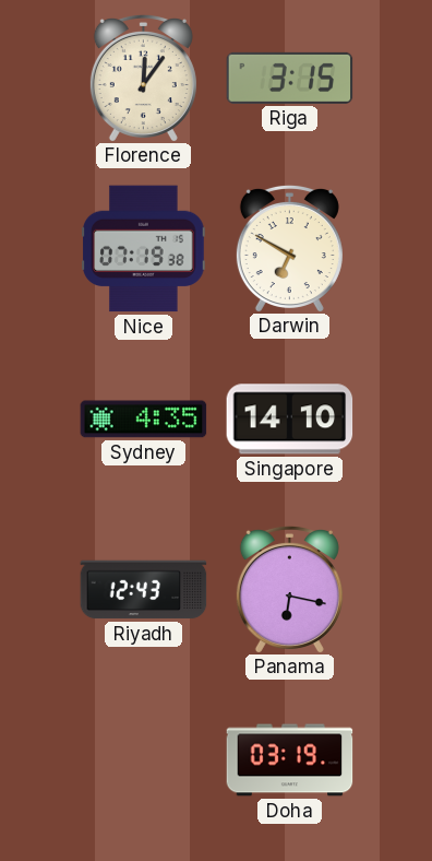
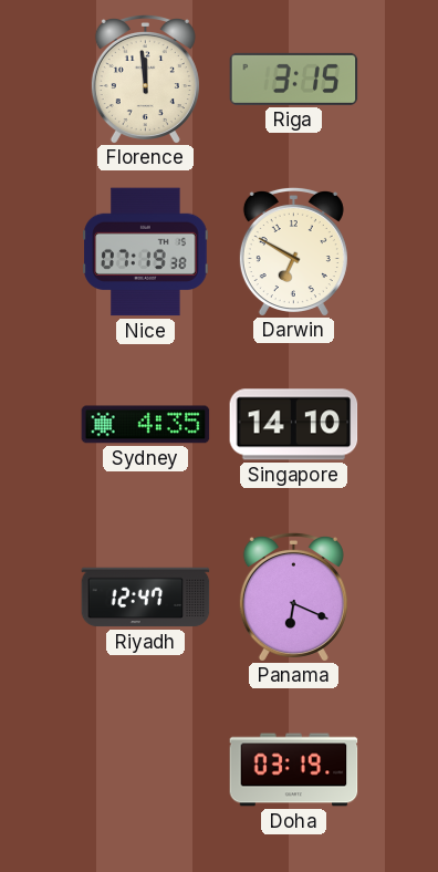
Florence: 12:06 -> 11:59 (145, 79)
Riyadh: 12:43 -> 12:47 (146, 598)
Panama: 6:17 -> 6:19 (293, 596)
